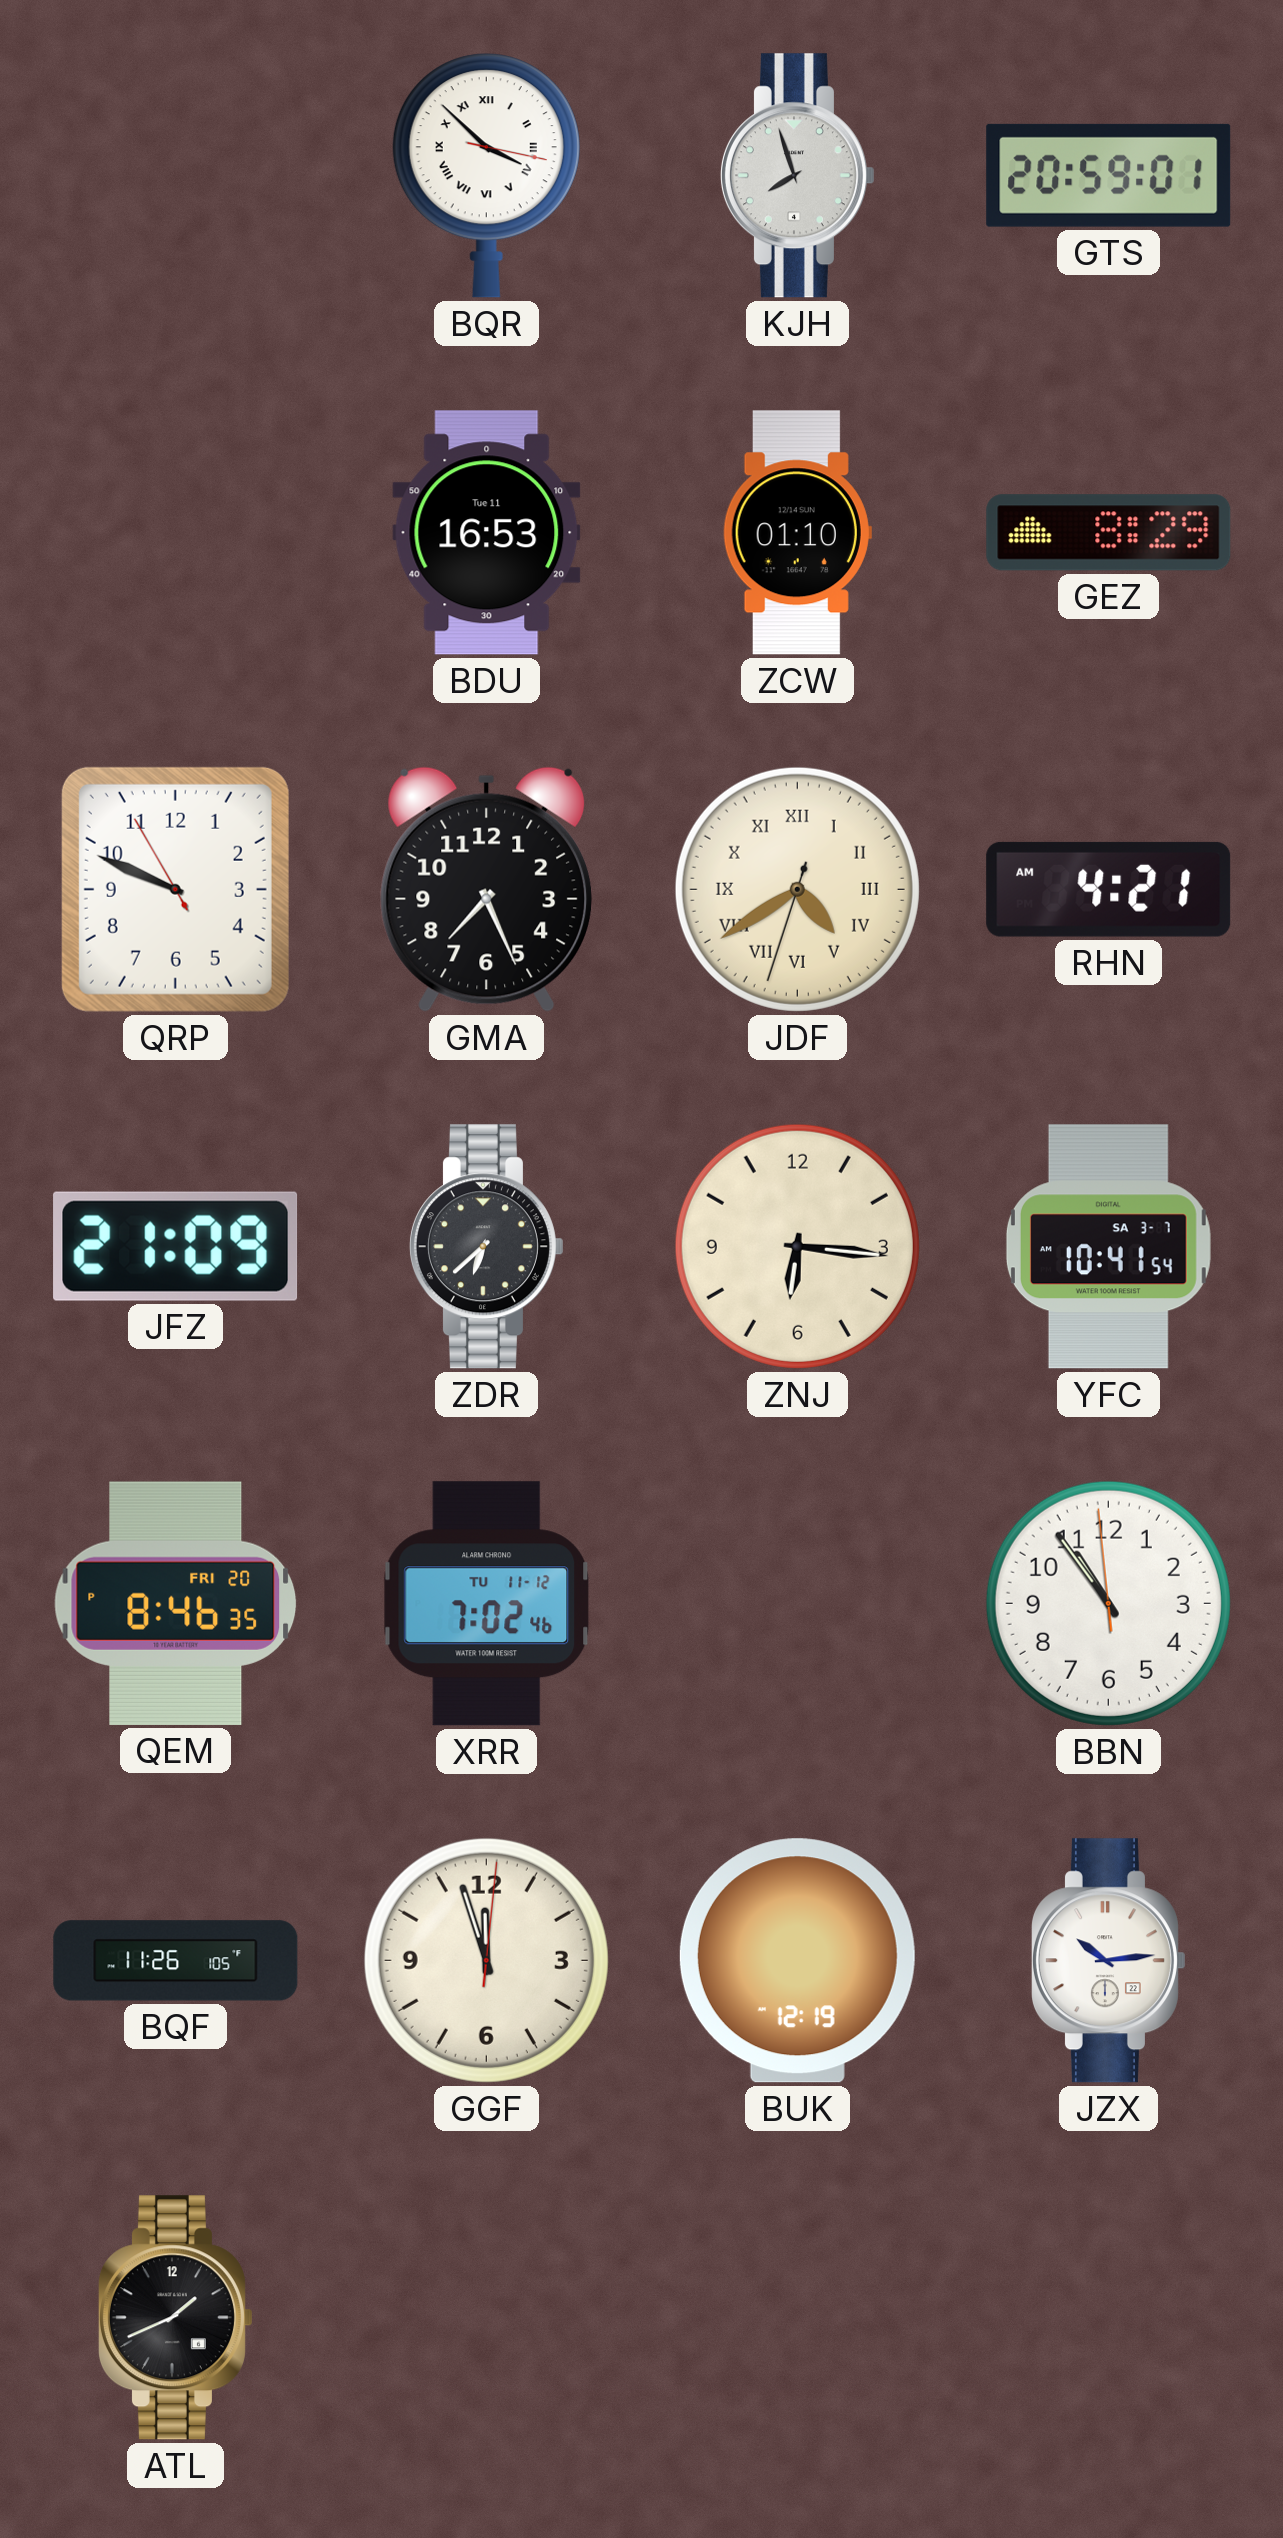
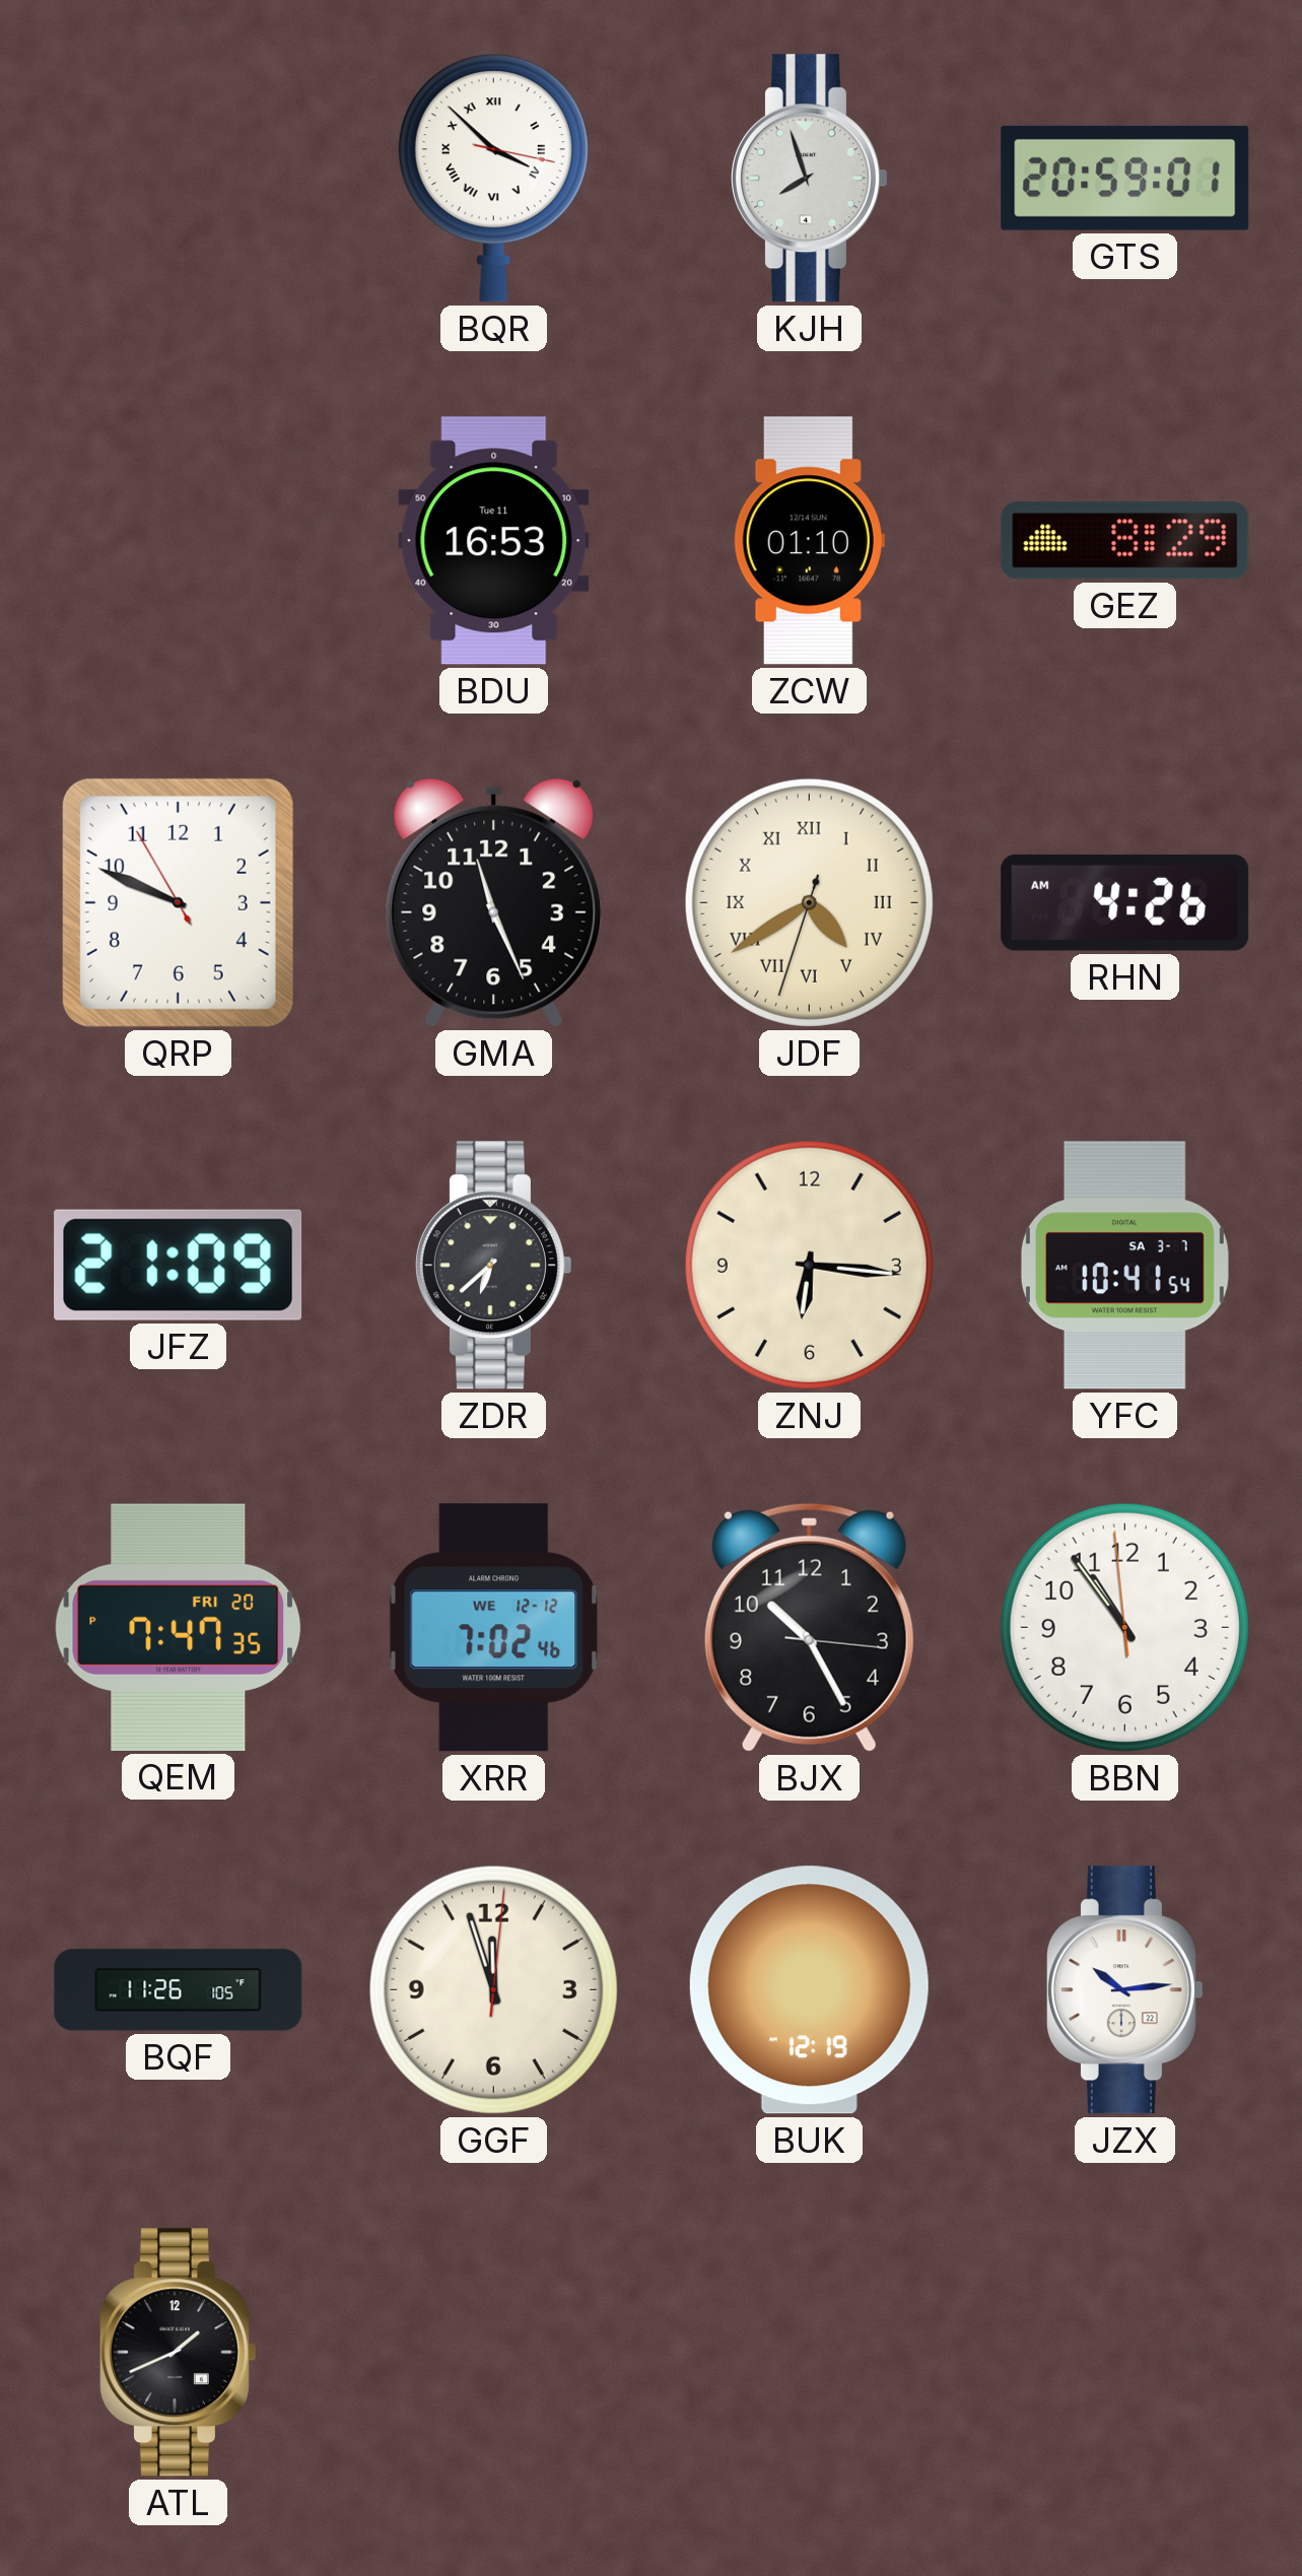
GMA: 7:26 -> 11:26 (494, 902)
RHN: 4:21 -> 4:26 (1125, 902)
QEM: 8:46 -> 7:47 (179, 1627)
XRR date: TU 11-12 -> WE 12-12 (494, 1628)
BJX: none -> 10:25 (809, 1627)
